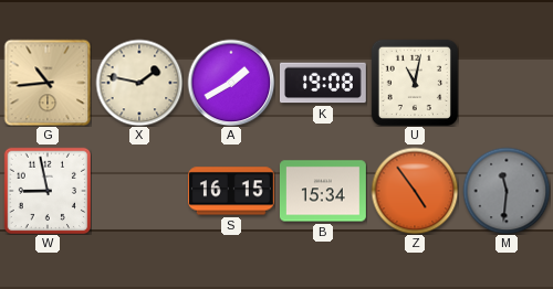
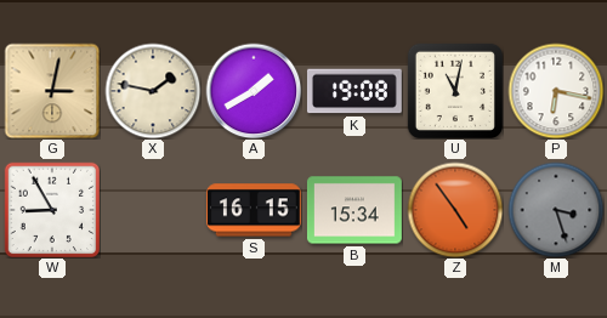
G: 10:44 -> 3:02 (52, 91)
P: none -> 6:17 (556, 91)
W: 8:58 -> 8:55 (52, 210)
M: 11:31 -> 3:27 (556, 210)
